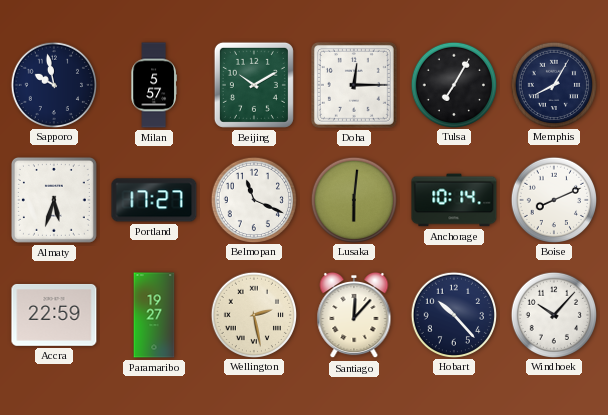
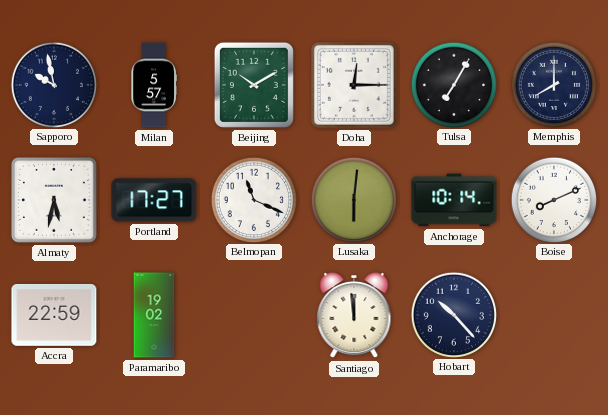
Memphis: 8:05 -> 8:00 (553, 84)
Almaty: 5:33 -> 5:32 (54, 200)
Paramaribo: 19:27 -> 19:02 (154, 315)
Wellington: 2:28 -> none (253, 314)
Santiago: 12:07 -> 11:59 (354, 315)
Windhoek: 10:07 -> none (553, 314)
